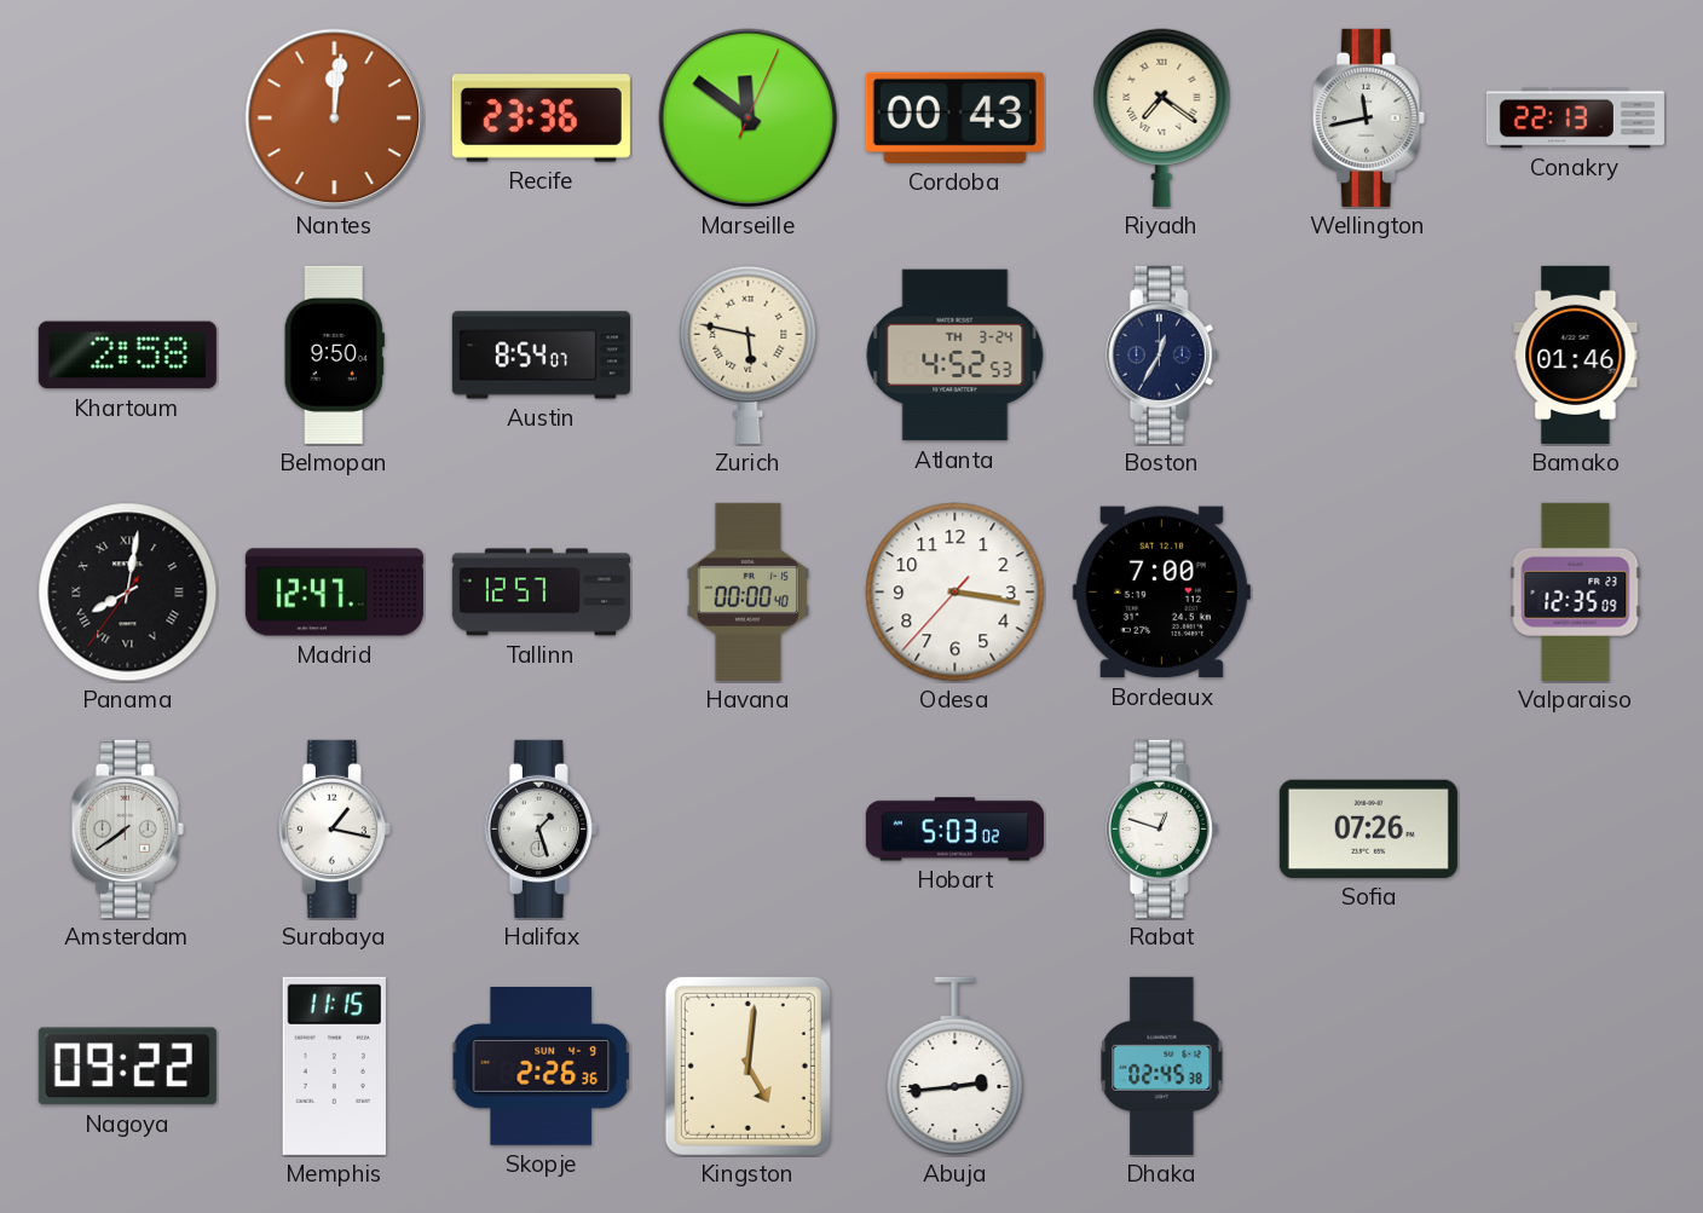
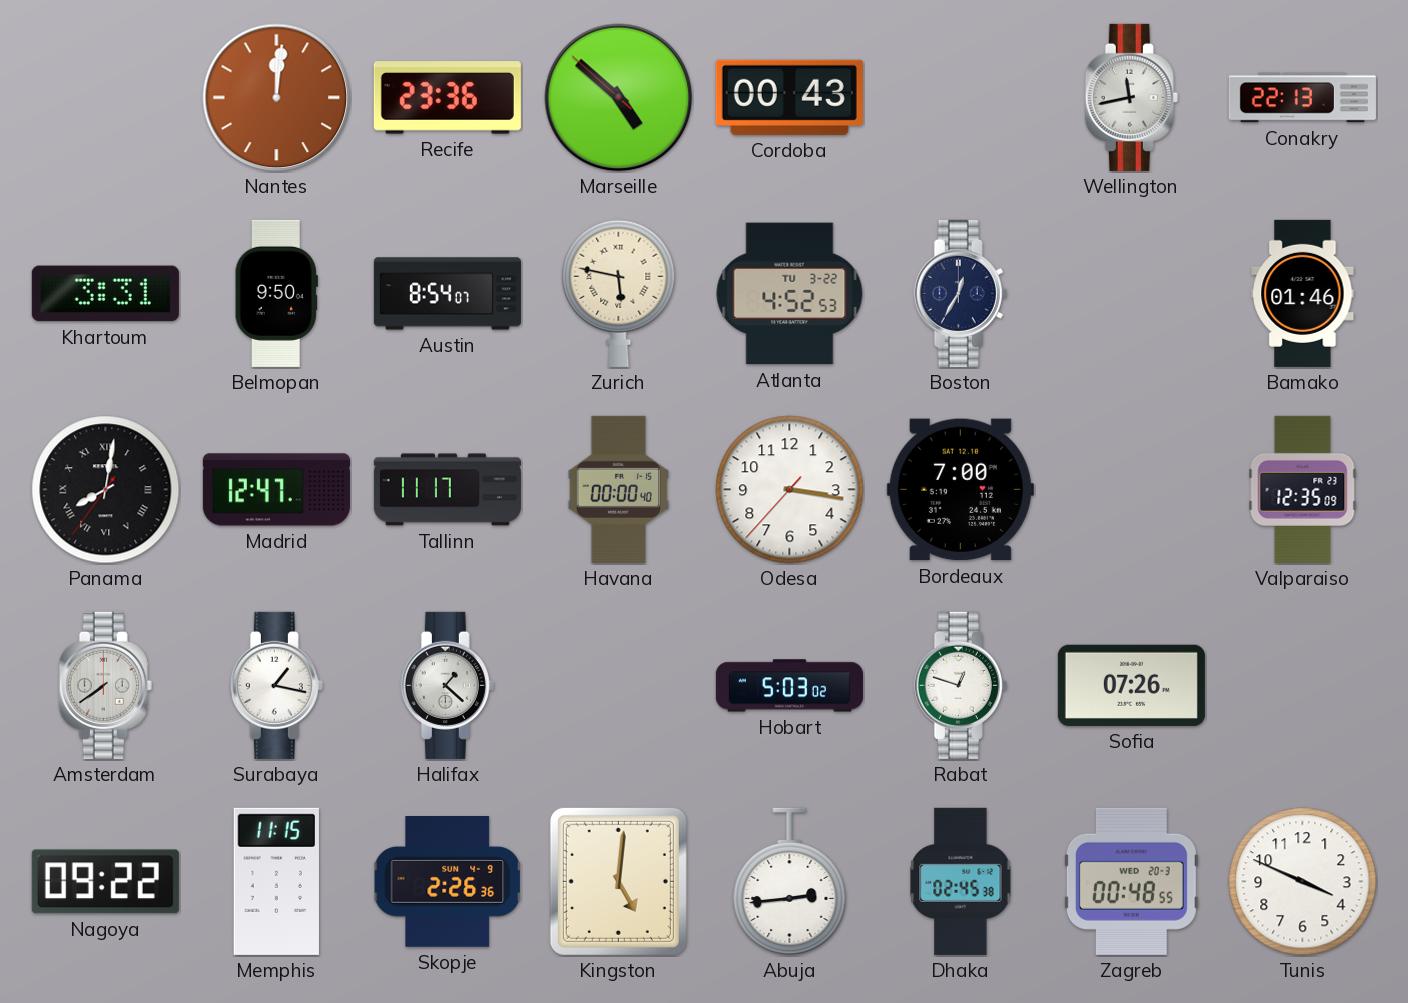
Marseille: 11:51 -> 4:51 (619, 98)
Riyadh: 7:21 -> none (1162, 117)
Khartoum: 2:58 -> 3:31 (105, 294)
Atlanta date: TH 3-24 -> TU 3-22 (790, 294)
Tallinn: 12:57 -> 11:17 (447, 490)
Halifax: 1:27 -> 1:22 (447, 685)
Zagreb: none -> 00:48 (1131, 881)
Tunis: none -> 3:49 (1303, 882)
